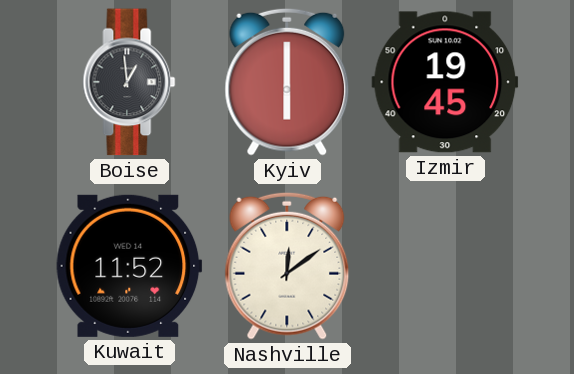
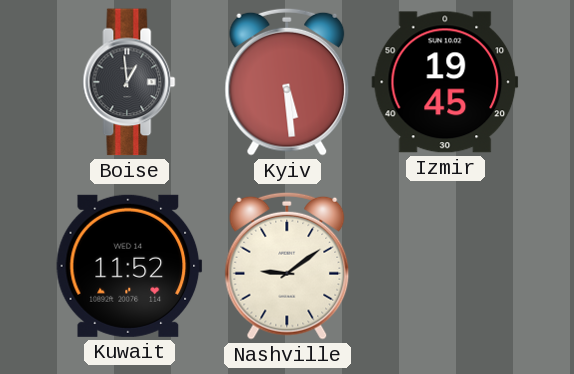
Kyiv: 6:00 -> 5:29 (287, 82)
Nashville: 12:09 -> 9:09 (287, 266)
